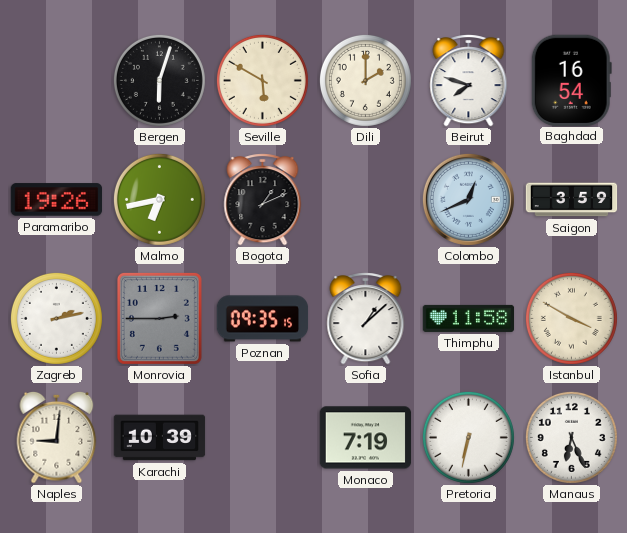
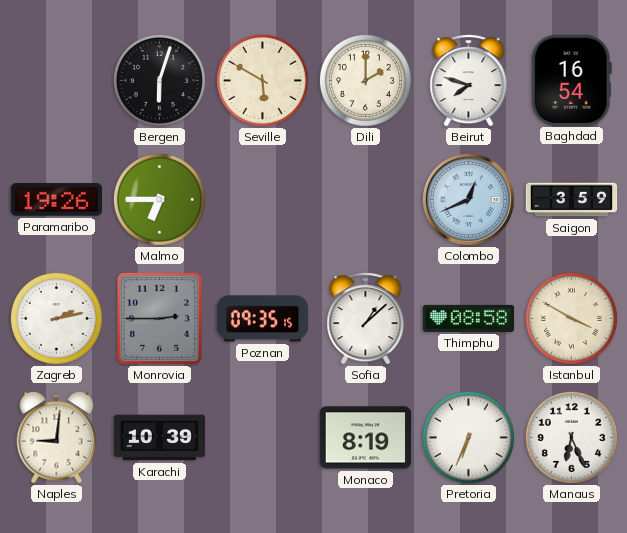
Malmo: 6:43 -> 6:45 (159, 199)
Bogota: 1:11 -> none (263, 200)
Thimphu: 11:58 -> 08:58 (469, 318)
Monaco: 7:19 -> 8:19 (366, 438)
Pretoria: 6:32 -> 6:34 (468, 437)
